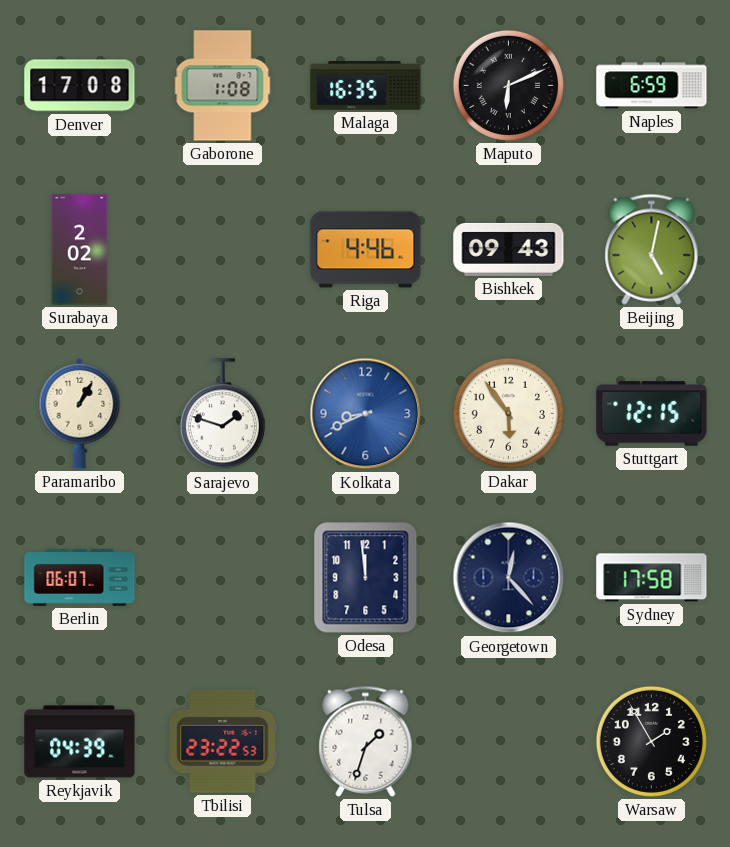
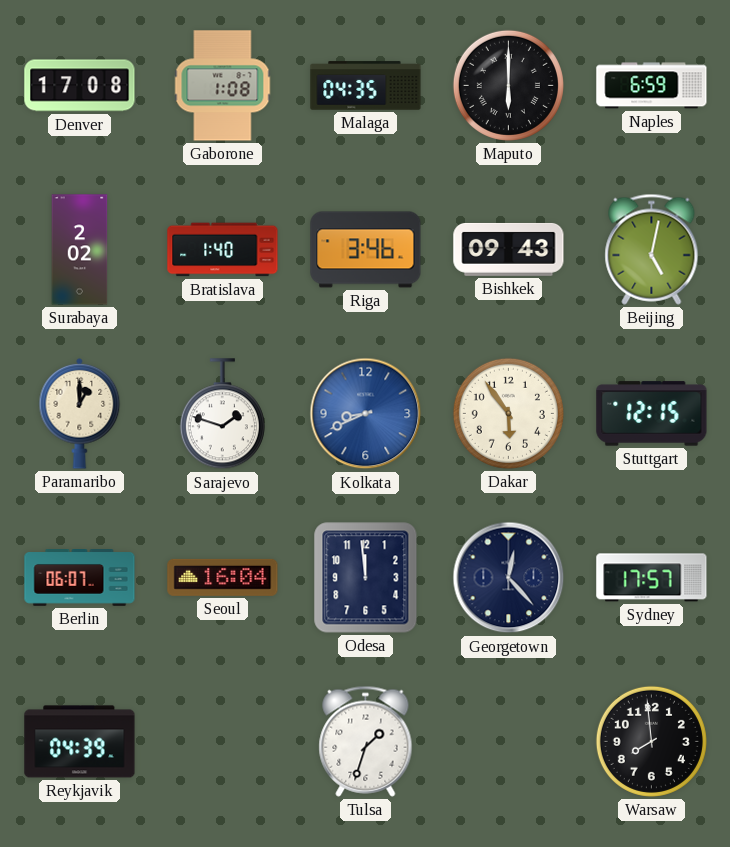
Malaga: 16:35 -> 04:35 (366, 86)
Maputo: 6:11 -> 6:00 (508, 85)
Bratislava: none -> 1:40 (223, 250)
Riga: 4:46 -> 3:46 (366, 250)
Paramaribo: 1:05 -> 1:00 (80, 413)
Seoul: none -> 16:04 (223, 577)
Sydney: 17:58 -> 17:57 (652, 578)
Tbilisi: 23:22 -> none (223, 742)
Warsaw: 1:55 -> 7:59 (651, 741)
